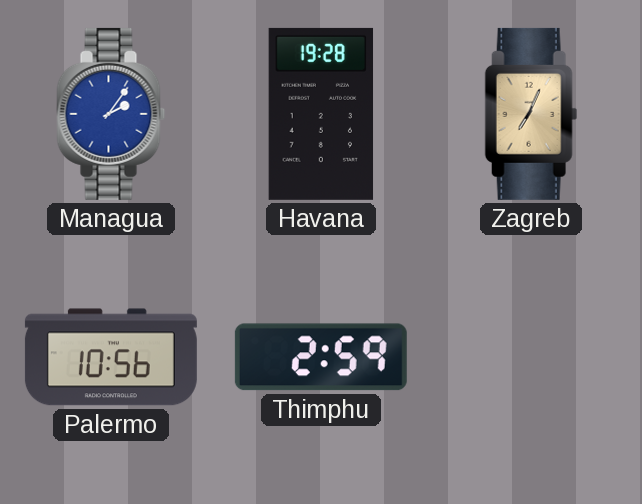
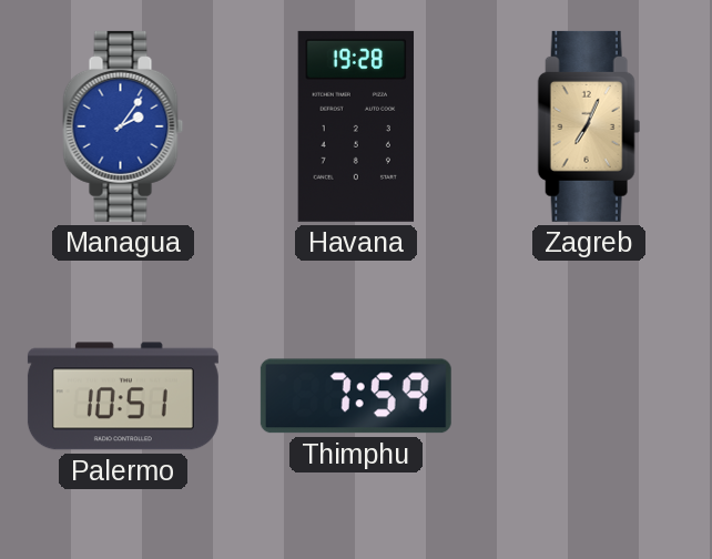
Palermo: 10:56 -> 10:51 (123, 396)
Thimphu: 2:59 -> 7:59 (356, 396)
